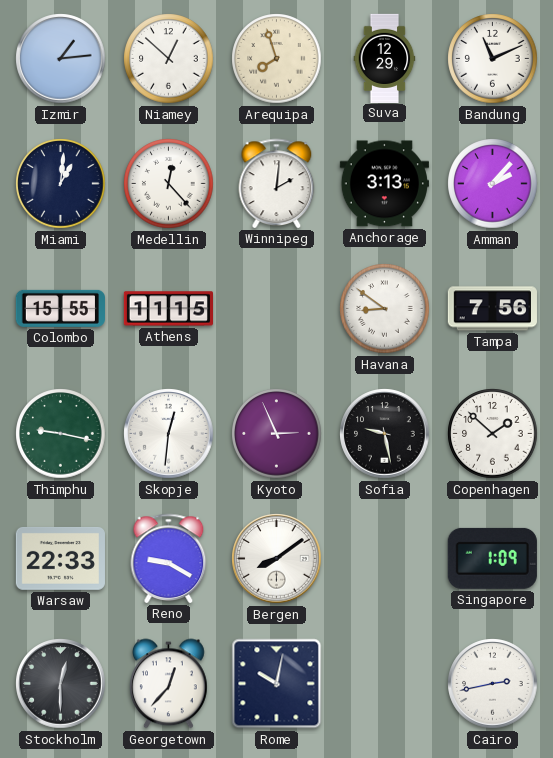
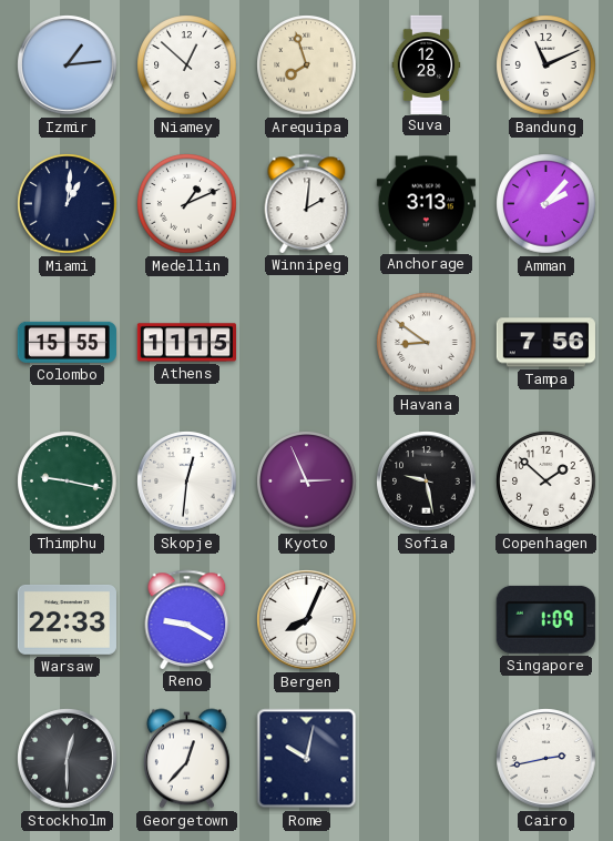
Suva: 12:29 -> 12:28 (427, 64)
Medellin: 12:23 -> 1:11 (187, 204)
Bergen: 8:09 -> 8:04 (307, 620)
